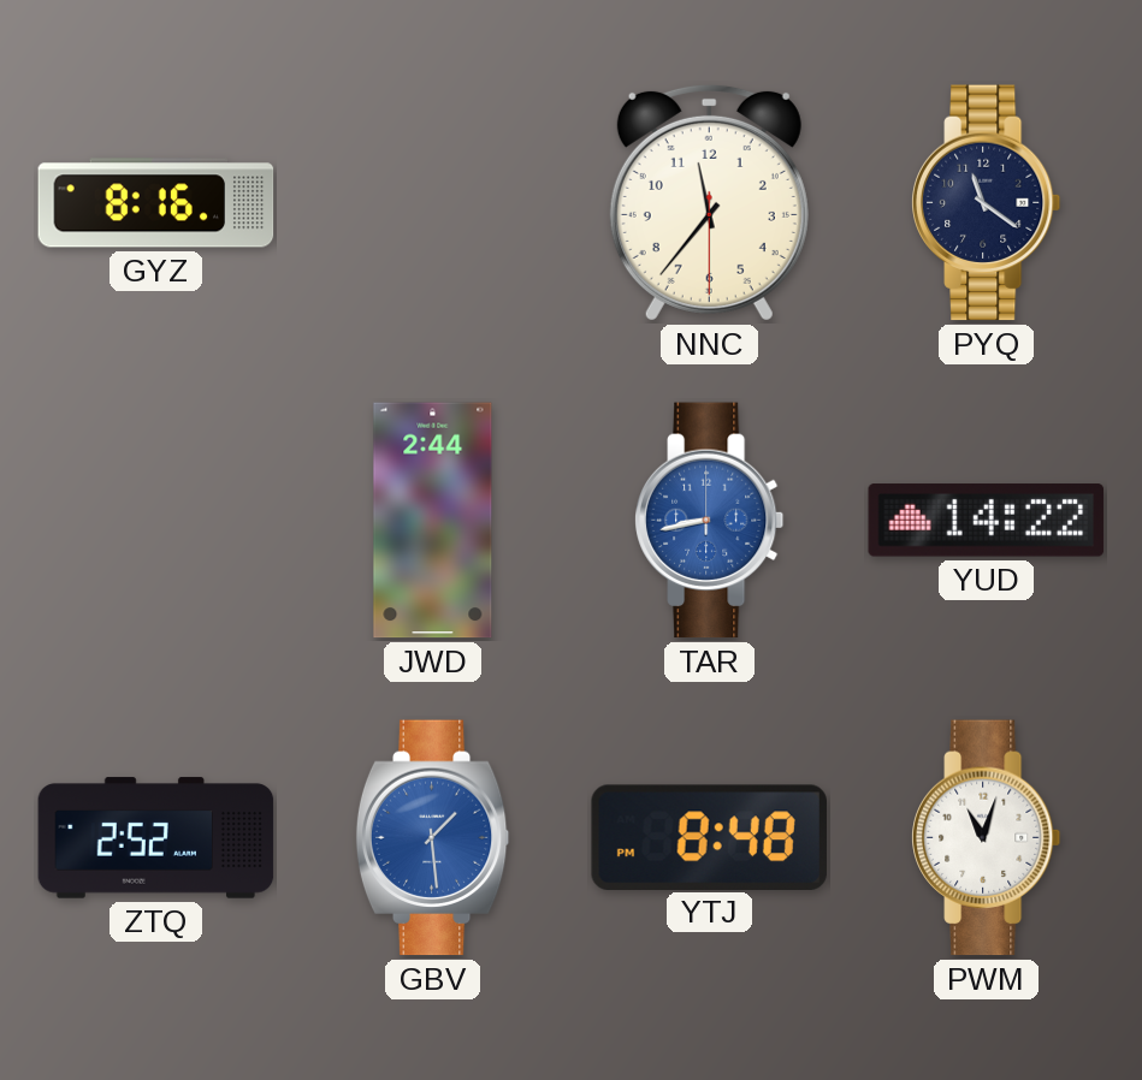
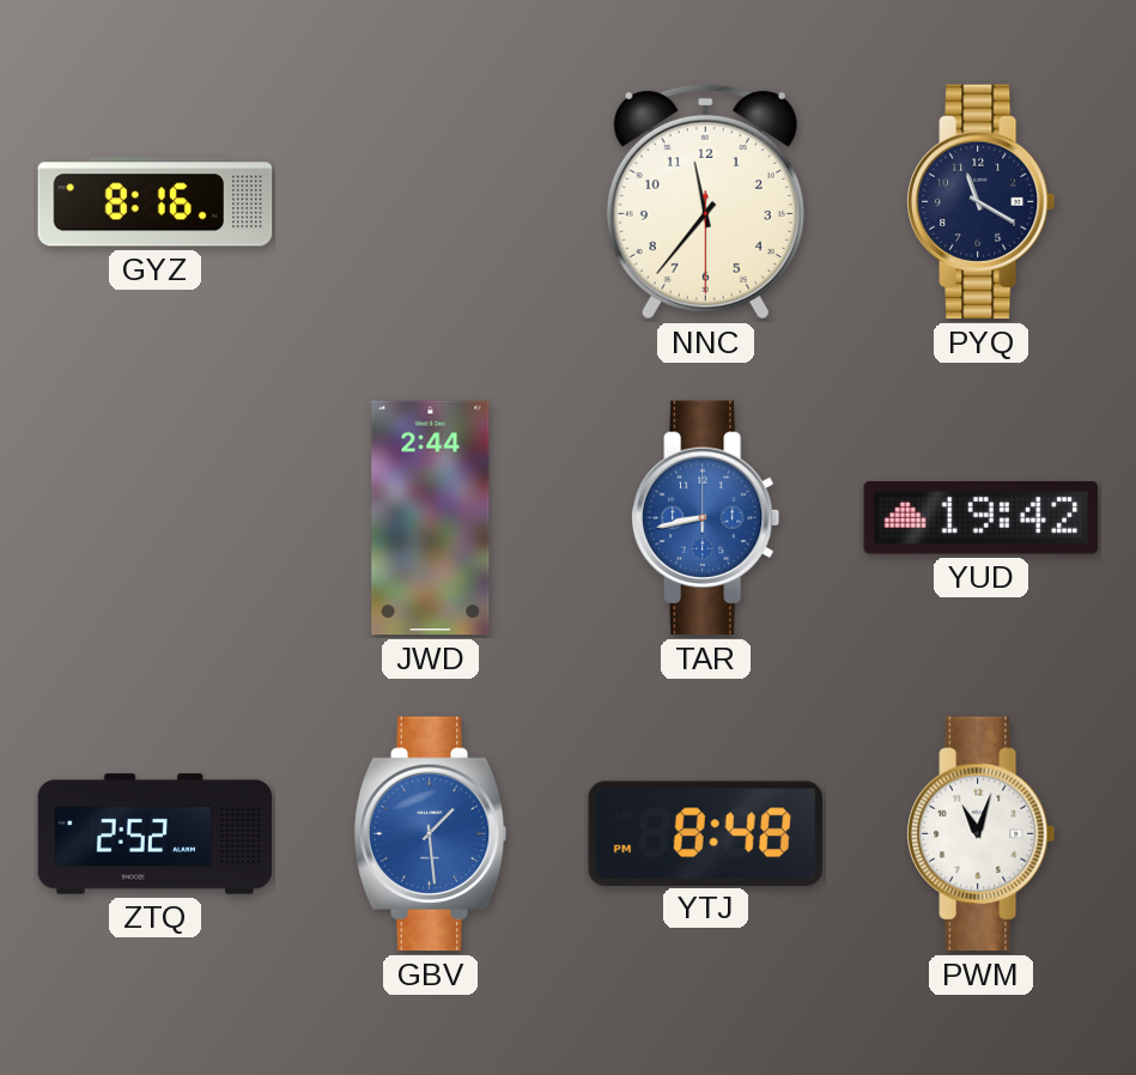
PYQ: 11:21 -> 11:20 (980, 202)
YUD: 14:22 -> 19:42 (982, 518)
